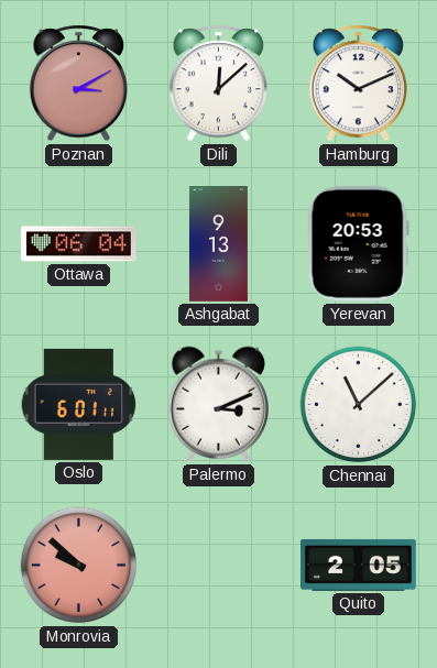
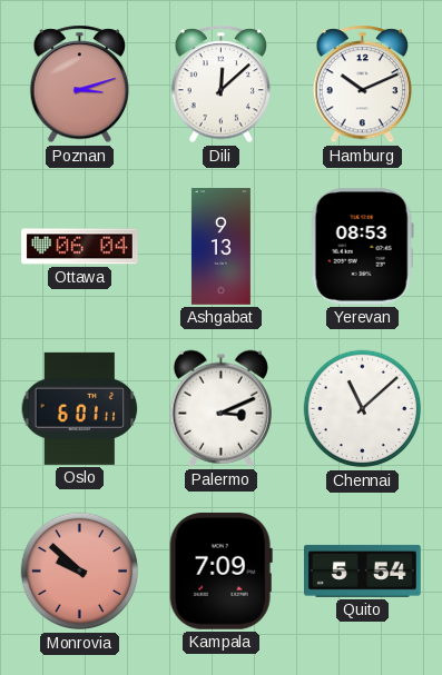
Poznan: 3:10 -> 3:12 (80, 85)
Yerevan: 20:53 -> 08:53 (362, 246)
Kampala: none -> 7:09 (220, 570)
Quito: 2:05 -> 5:54 (363, 570)
